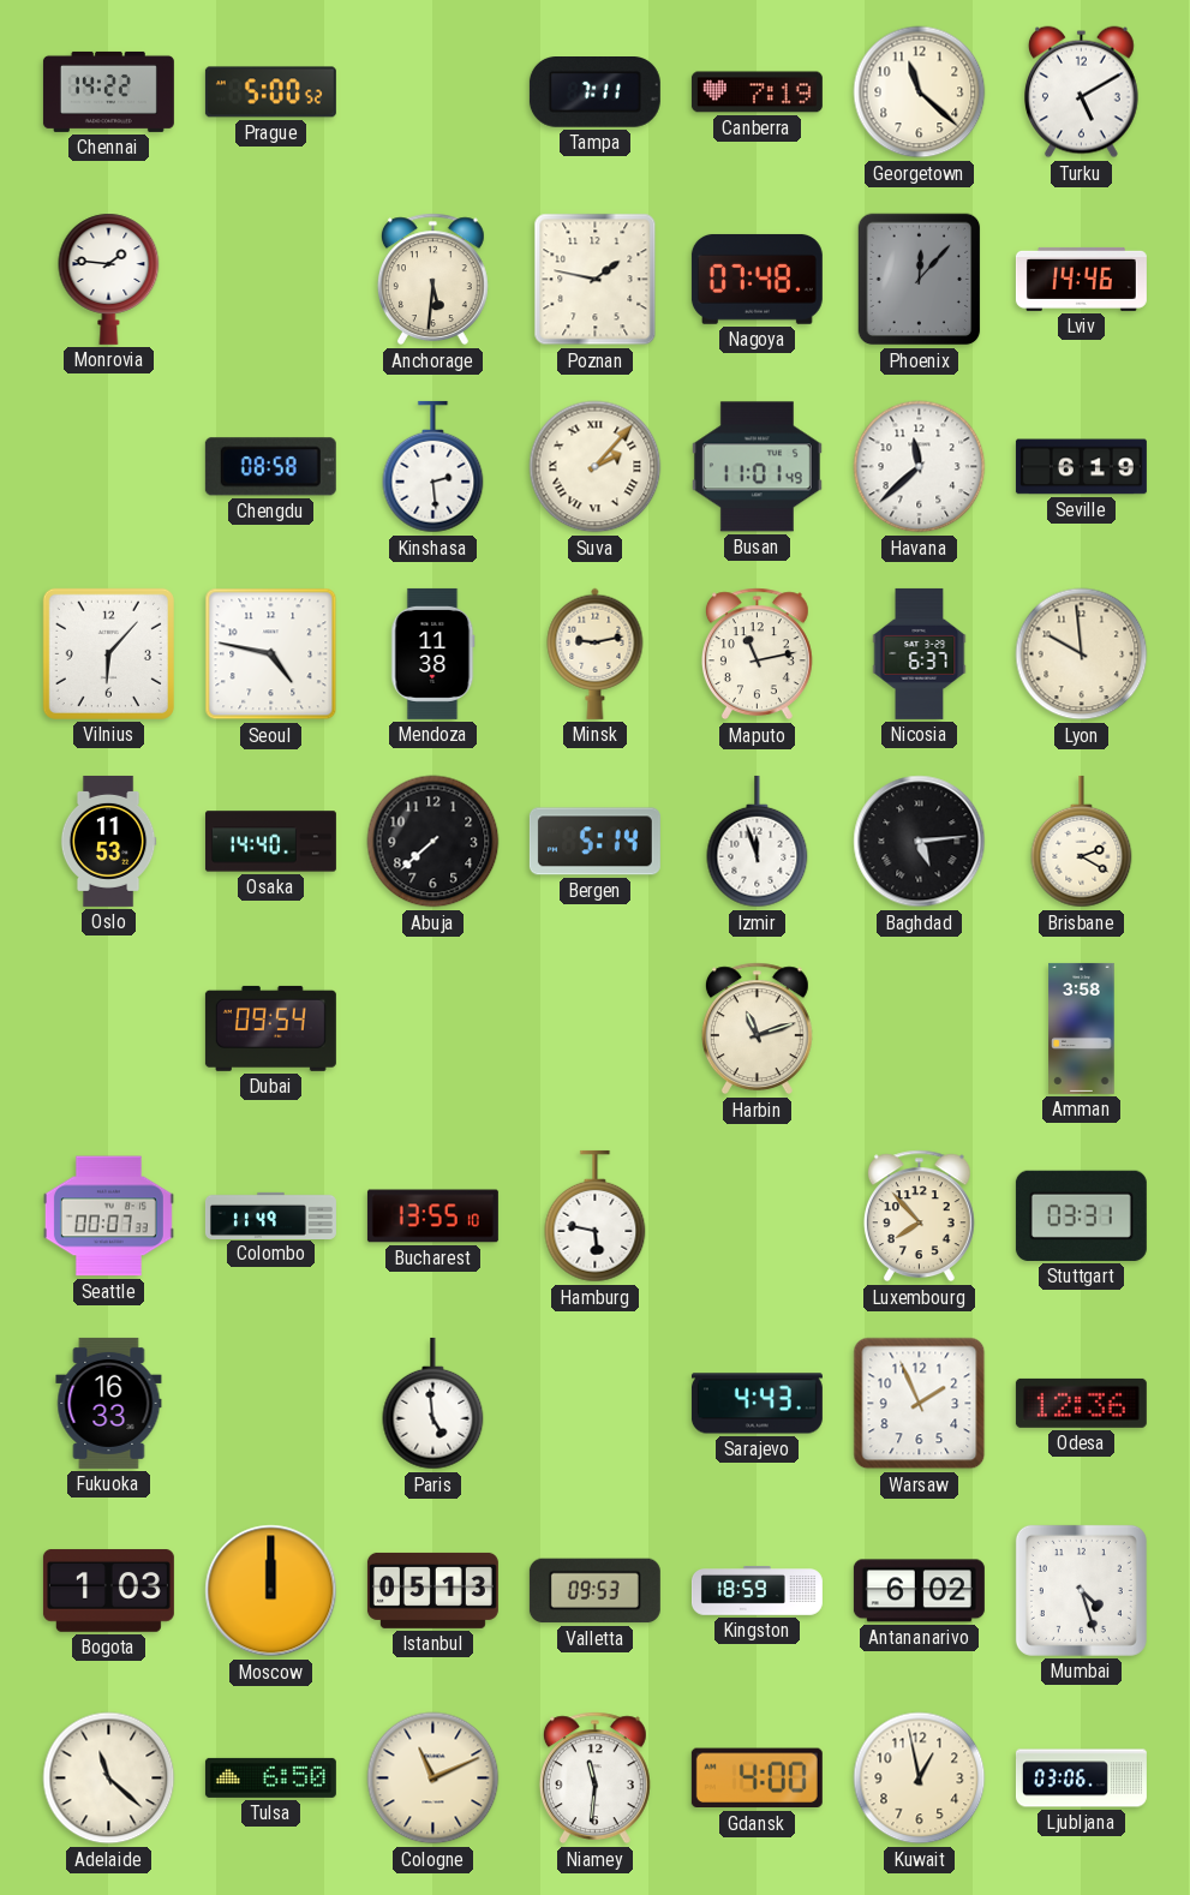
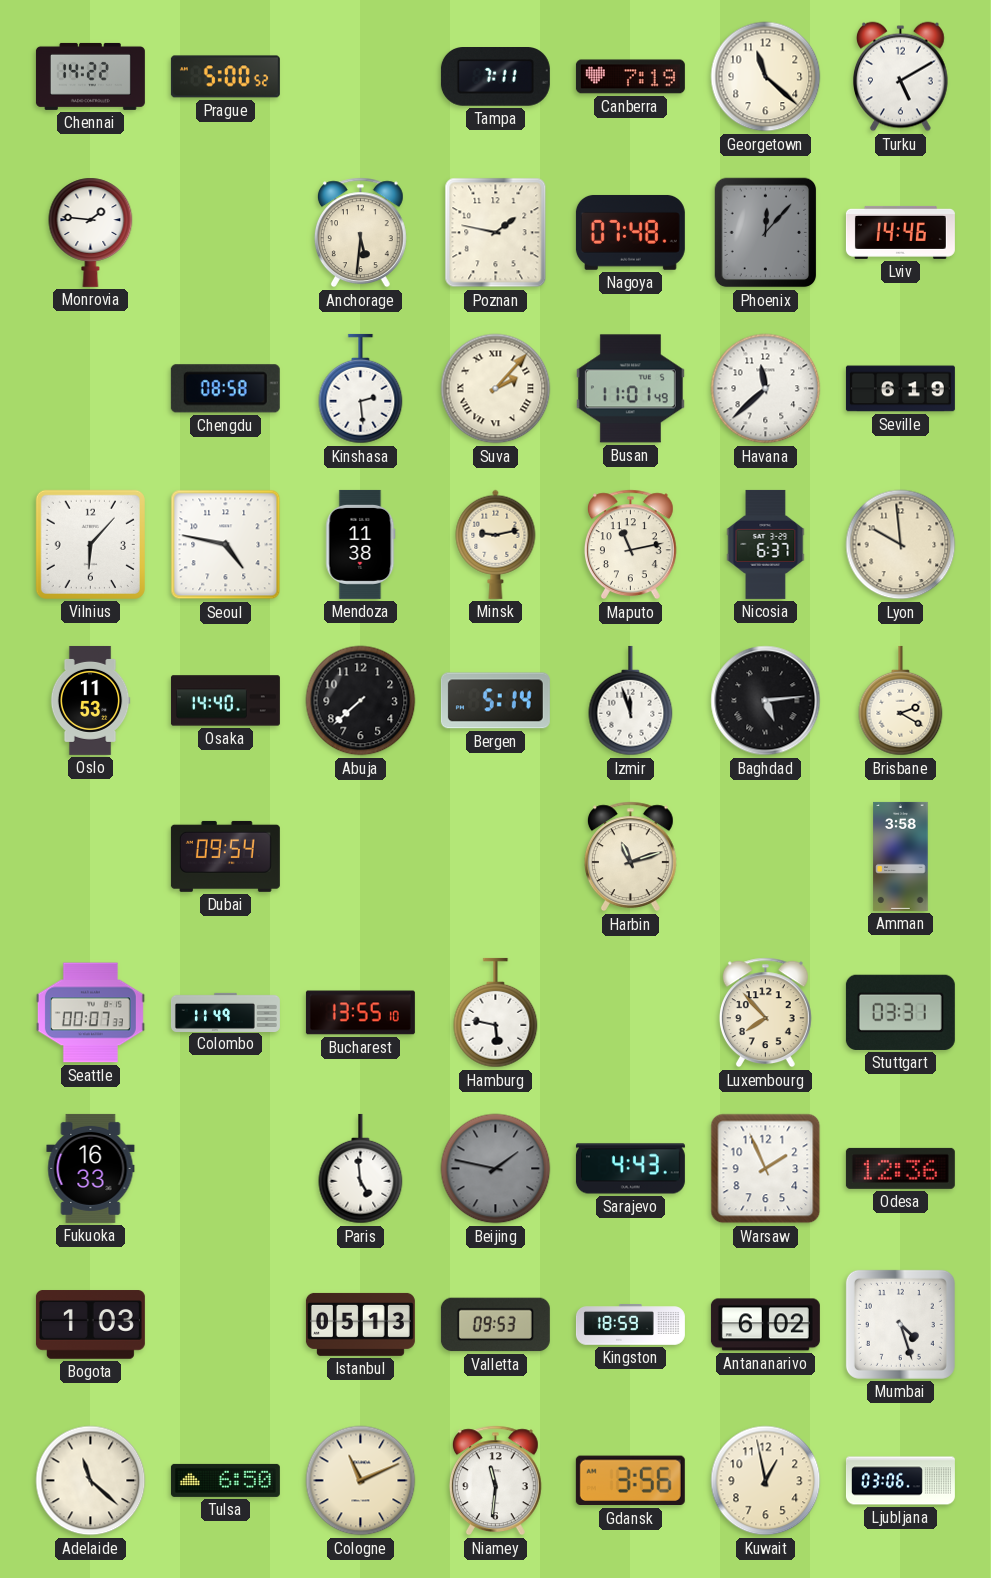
Beijing: none -> 1:47 (496, 1169)
Moscow: 12:00 -> none (271, 1591)
Gdansk: 4:00 -> 3:56 (630, 1481)
